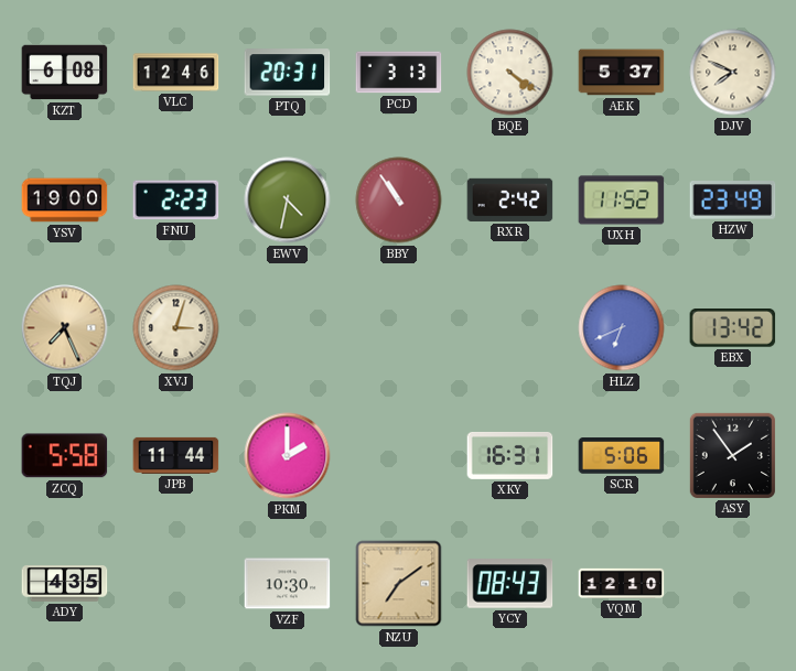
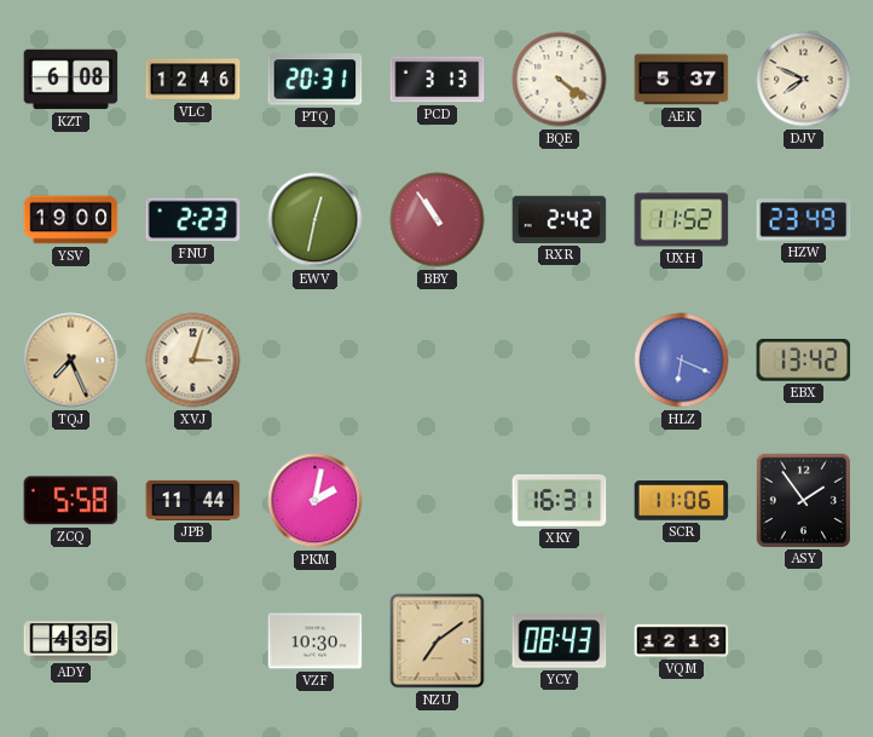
EWV: 4:32 -> 12:32 (316, 220)
HLZ: 6:41 -> 6:19 (682, 361)
PKM: 2:00 -> 2:02 (316, 501)
SCR: 5:06 -> 11:06 (682, 501)
VQM: 12:10 -> 12:13 (682, 640)
